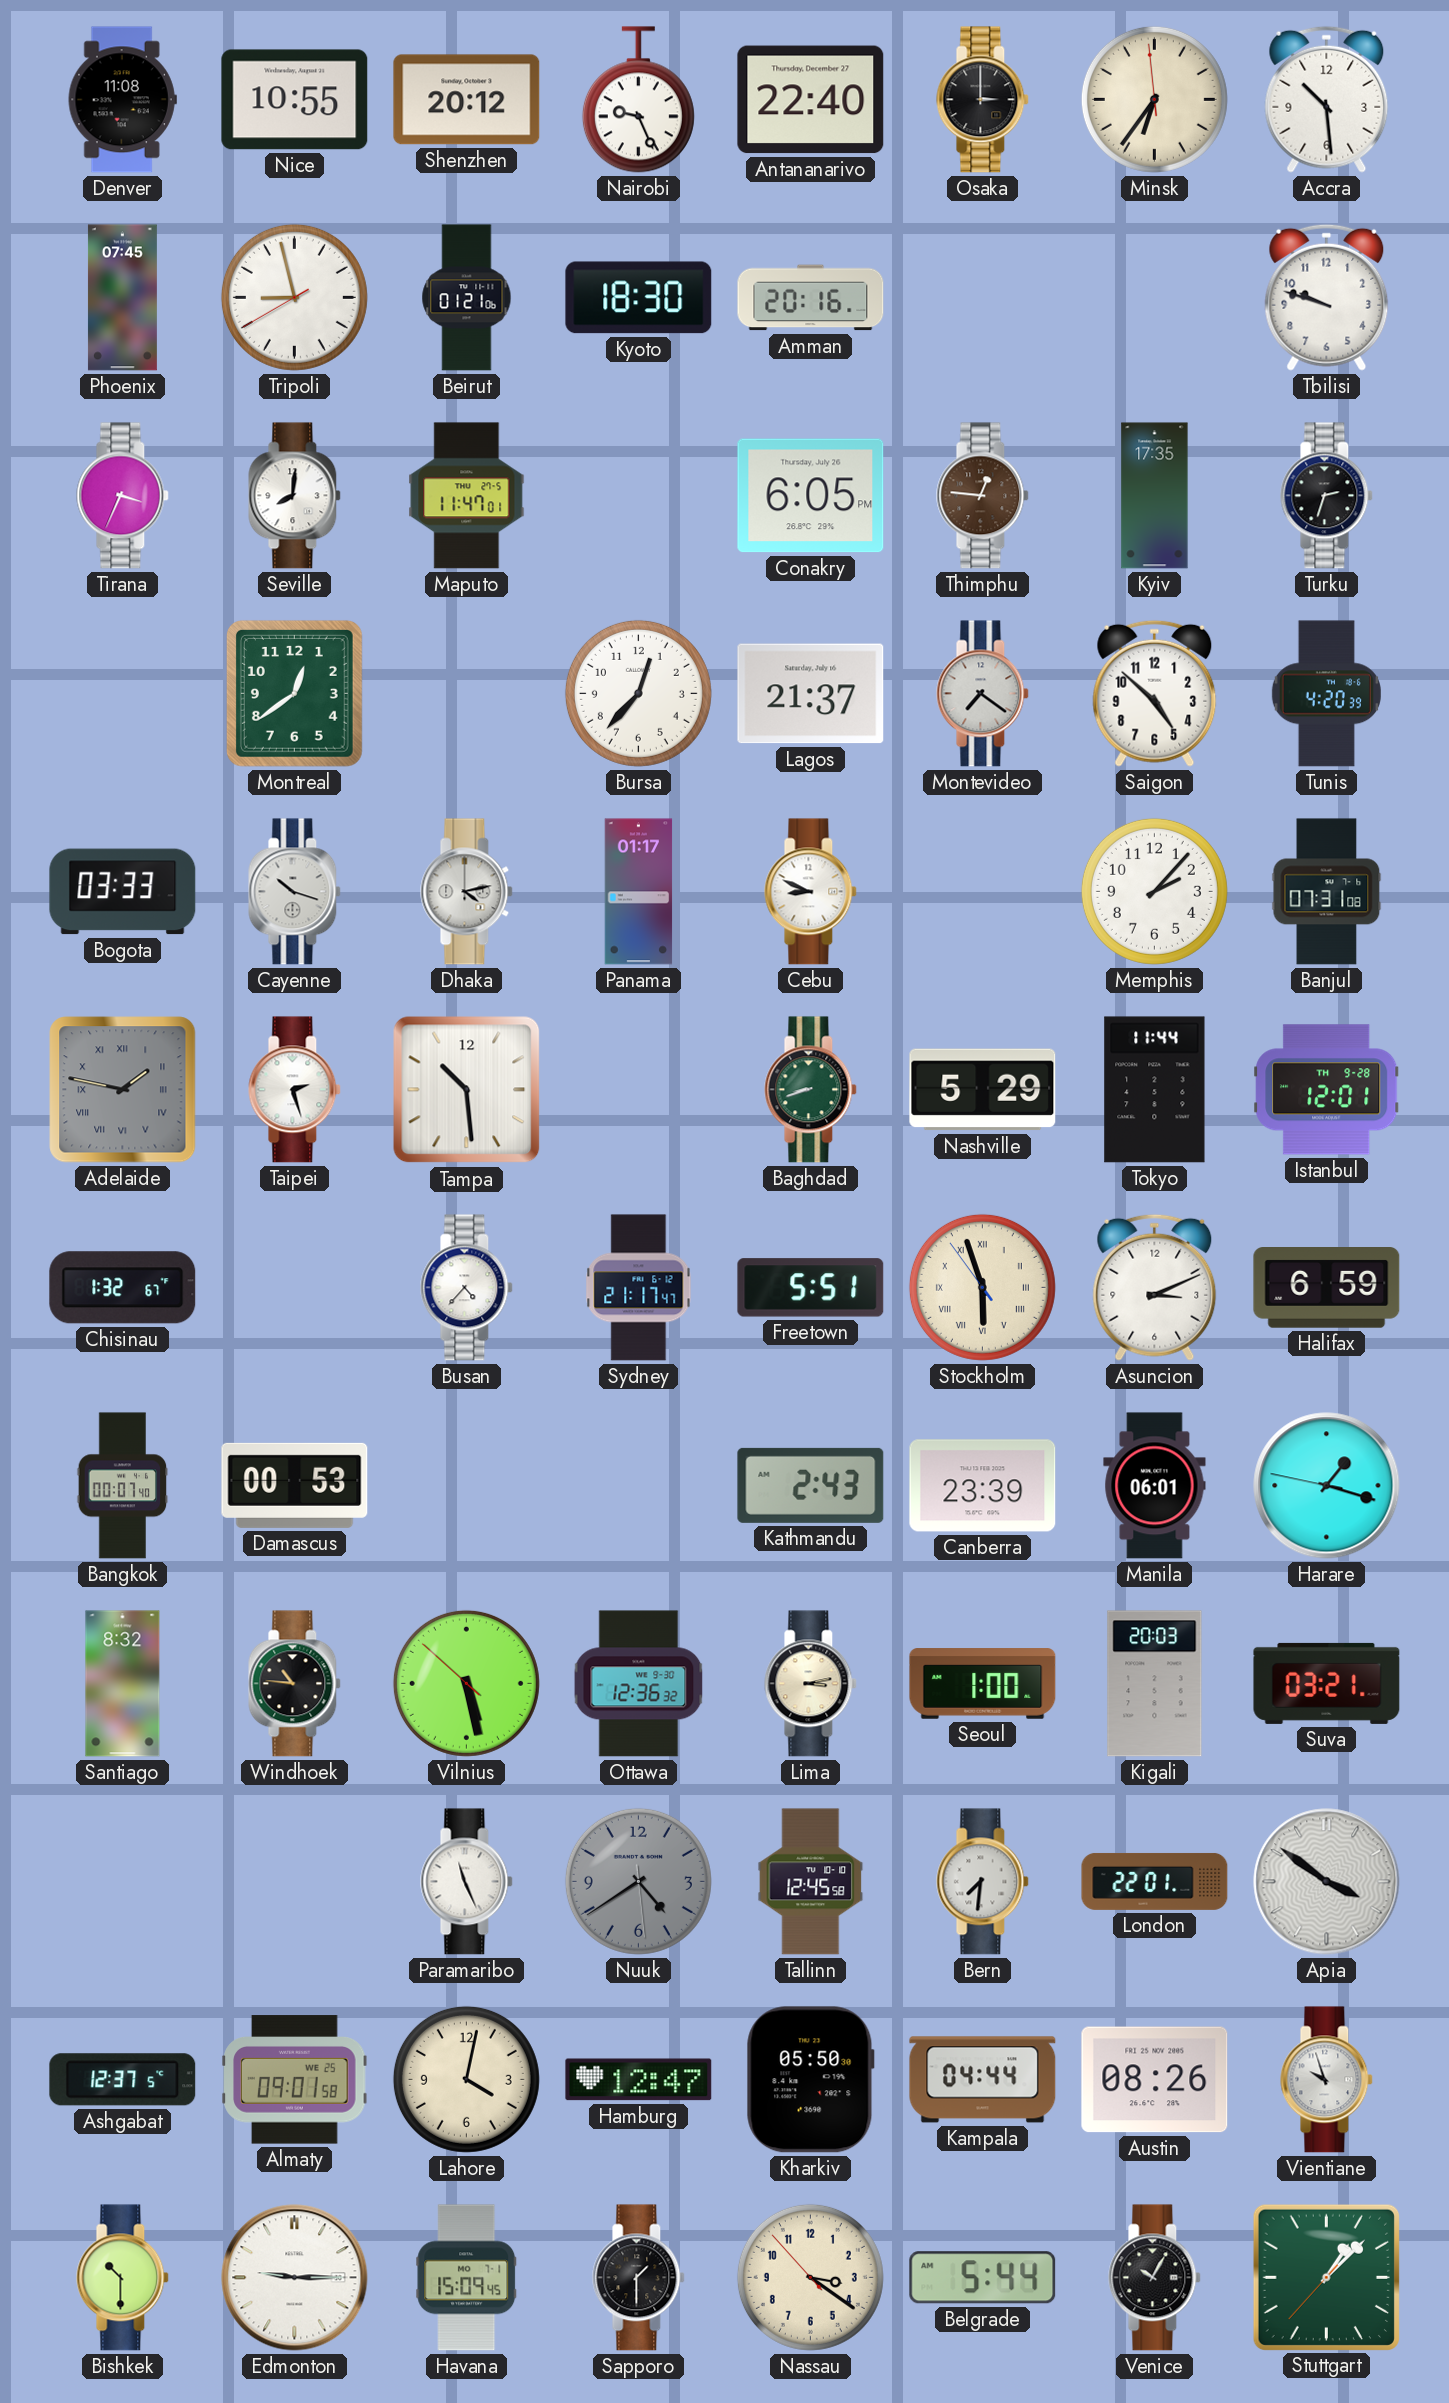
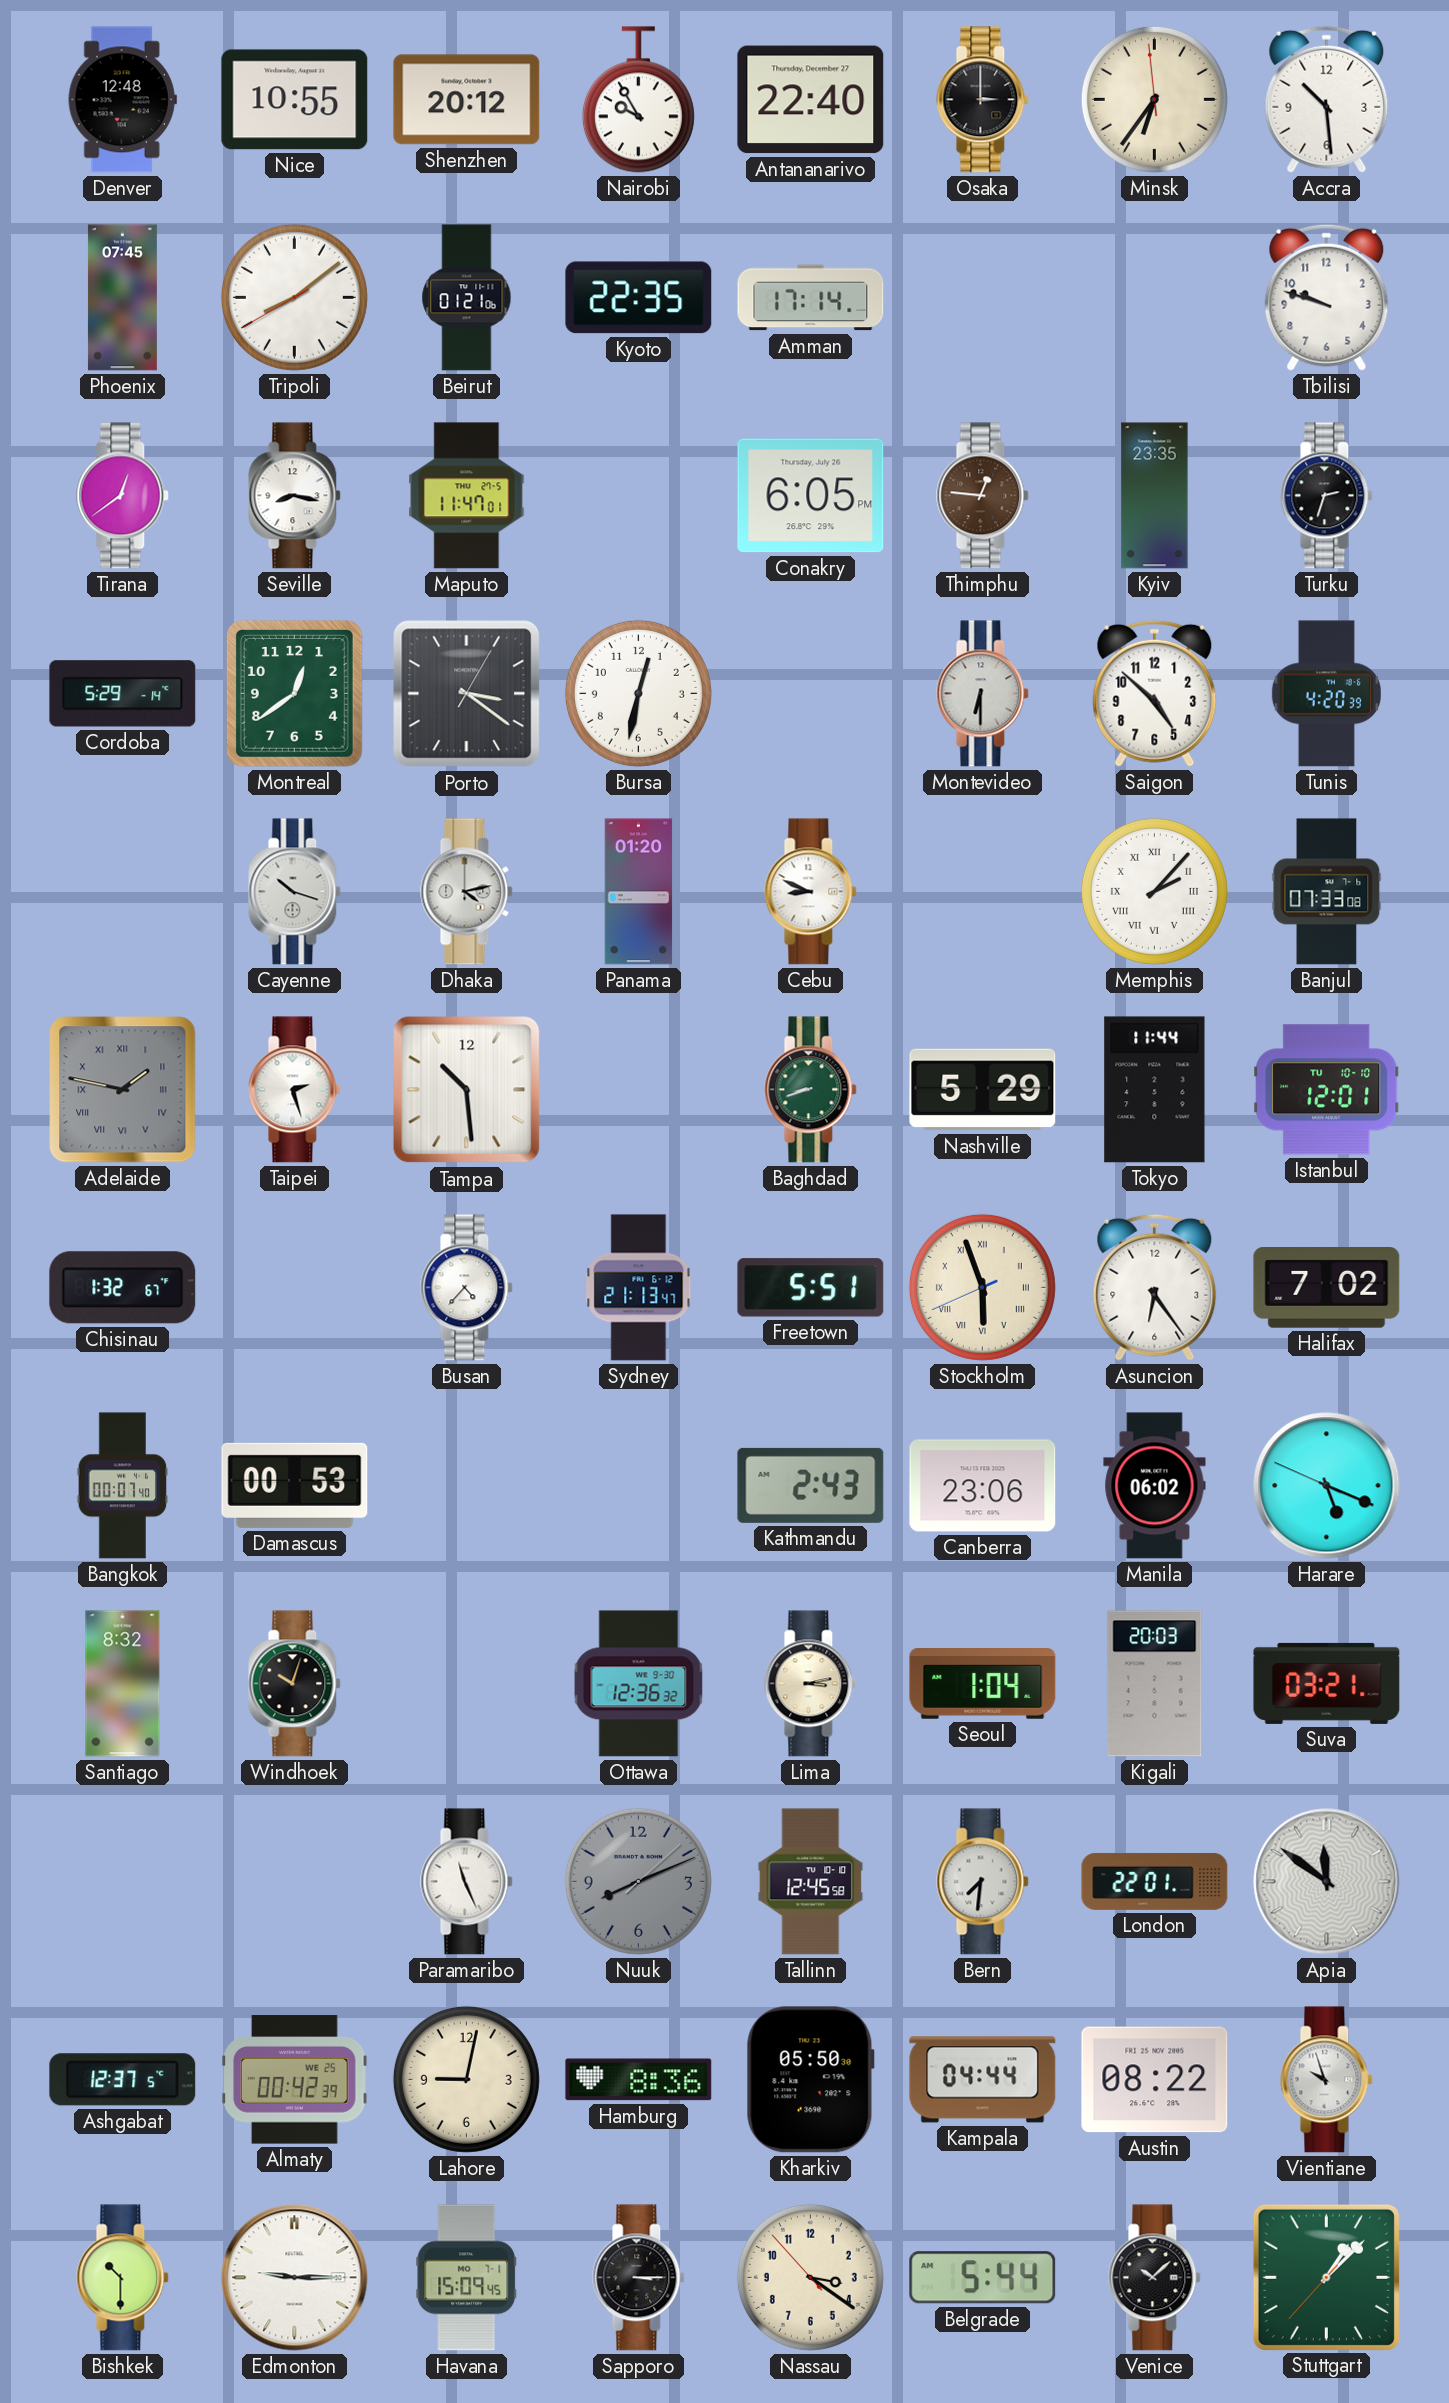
Denver: 11:08 -> 12:48 (122, 100)
Nairobi: 9:26 -> 9:55 (638, 100)
Tripoli: 8:57 -> 8:08 (294, 297)
Kyoto: 18:30 -> 22:35 (639, 298)
Amman: 20:16 -> 17:14 (811, 298)
Tirana: 3:34 -> 12:39 (123, 496)
Seville: 8:01 -> 8:17 (295, 496)
Kyiv: 17:35 -> 23:35 (1155, 496)
Cordoba: none -> 5:29 (123, 694)
Porto: none -> 3:21 (467, 694)
Bursa: 12:37 -> 12:32 (638, 693)
Lagos: 21:37 -> none (811, 694)
Montevideo: 7:21 -> 6:30 (983, 694)
Bogota: 03:33 -> none (123, 892)
Panama: 01:17 -> 01:20 (639, 892)
Memphis numerals: Arabic -> Roman (1154, 891)
Banjul: 07:31 -> 07:33 (1327, 892)
Istanbul date: TH 9-28 -> TU 10-10 (1327, 1090)
Sydney: 21:17 -> 21:13 (639, 1288)
Stockholm: 5:56:54 -> 5:56:41 (982, 1287)
Asuncion: 3:11 -> 6:24 (1155, 1287)
Halifax: 6:59 -> 7:02 (1327, 1288)
Canberra: 23:39 -> 23:06 (983, 1486)
Manila: 06:01 -> 06:02 (1155, 1486)
Harare: 1:17 -> 5:18 (1327, 1486)
Windhoek: 10:46 -> 10:03 (295, 1684)
Vilnius: 5:27 -> none (466, 1683)
Seoul: 1:00 -> 1:04 (983, 1684)
Nuuk: 4:39 -> 8:11 (638, 1881)
Apia: 3:51 -> 11:51 (1327, 1882)
Almaty: 09:01 -> 00:42 (295, 2080)
Lahore: 4:02 -> 9:02 (466, 2079)
Hamburg: 12:47 -> 8:36 (639, 2080)
Austin: 08:26 -> 08:22 (1155, 2080)
Sapporo: 1:30 -> 3:15 (639, 2278)
Venice: 10:05 -> 10:08 (1155, 2278)
